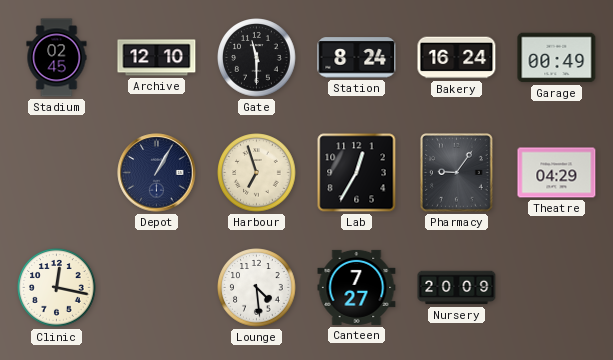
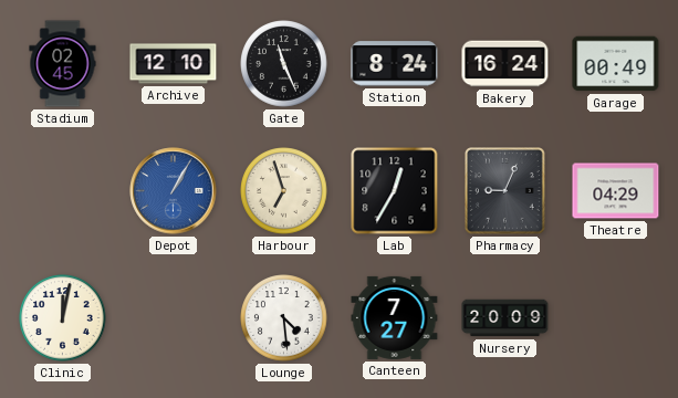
Gate: 11:30 -> 11:26 (284, 64)
Depot dial: navy -> blue (174, 191)
Pharmacy: 9:06 -> 9:04 (505, 191)
Clinic: 12:17 -> 12:02 (63, 318)
